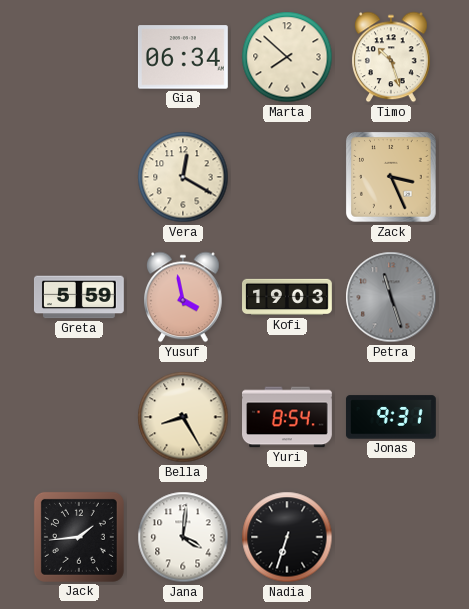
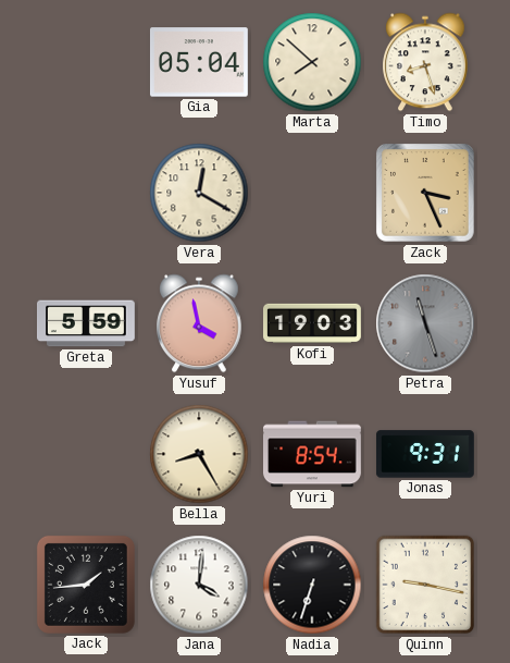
Gia: 06:34 -> 05:04 (199, 62)
Timo: 10:27 -> 8:27 (426, 62)
Quinn: none -> 9:17 (425, 585)
